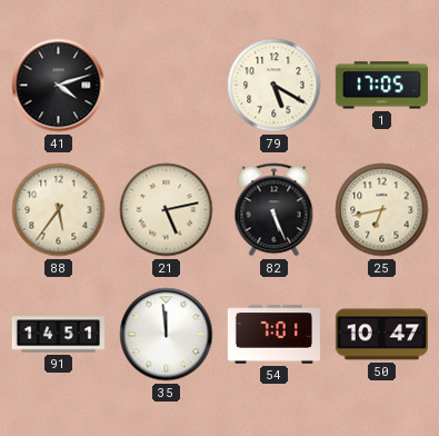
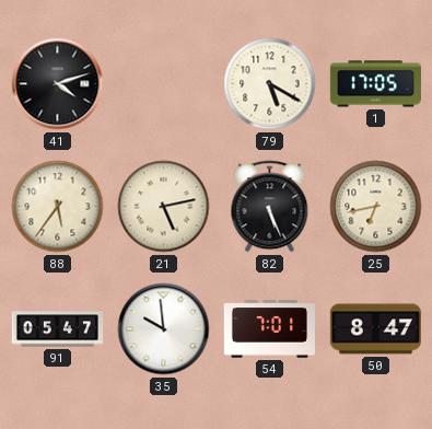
91: 14:51 -> 05:47 (57, 329)
35: 11:59 -> 9:59 (164, 329)
50: 10:47 -> 8:47 (375, 329)
